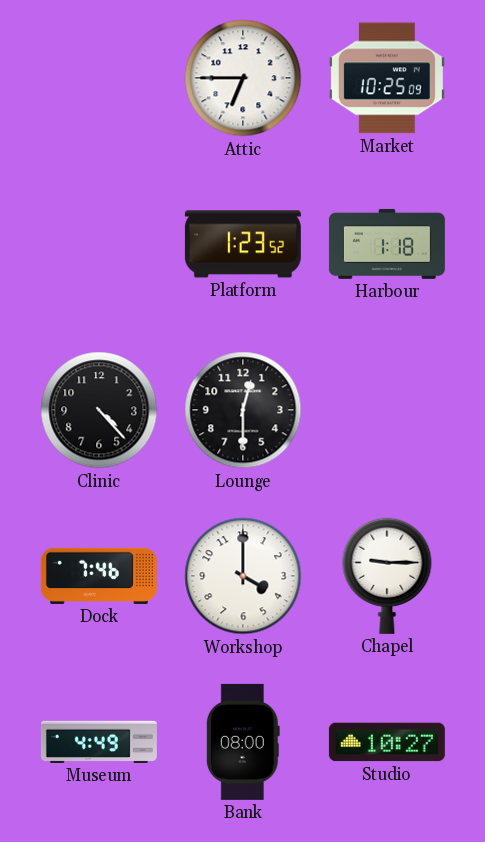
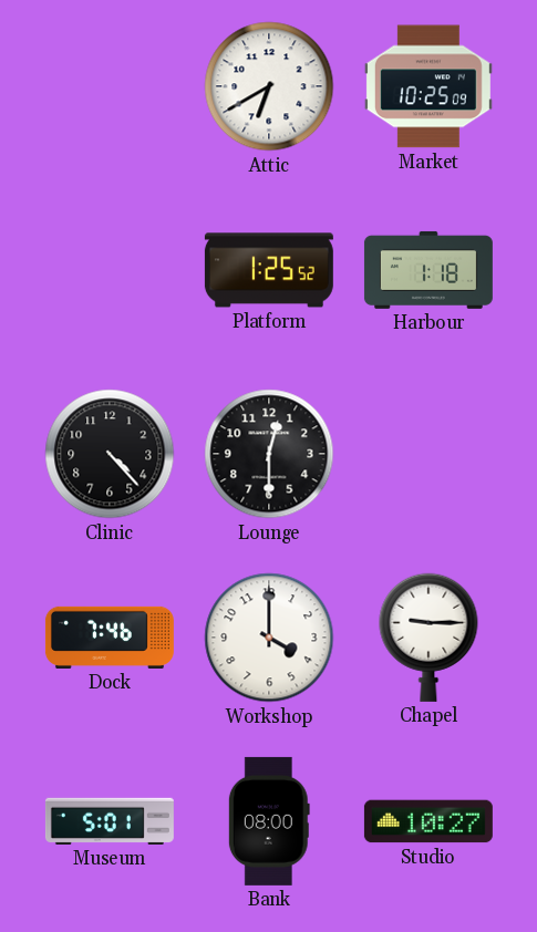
Attic: 6:45 -> 6:40 (269, 86)
Platform: 1:23 -> 1:25 (269, 270)
Museum: 4:49 -> 5:01 (110, 821)
